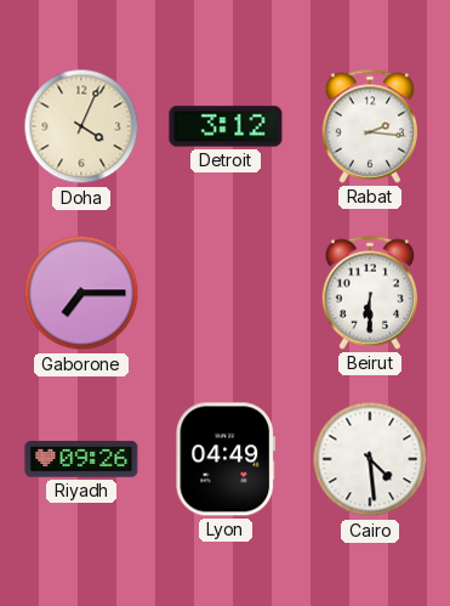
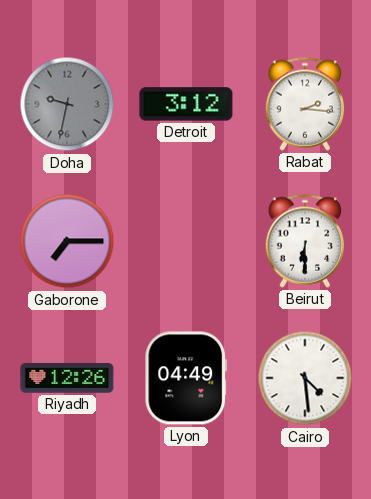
Doha: 4:04 -> 9:32 (67, 104)
Doha dial: cream -> grey (67, 104)
Riyadh: 09:26 -> 12:26 (67, 378)
